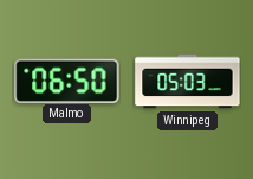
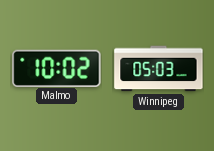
Malmo: 06:50 -> 10:02 (57, 68)
